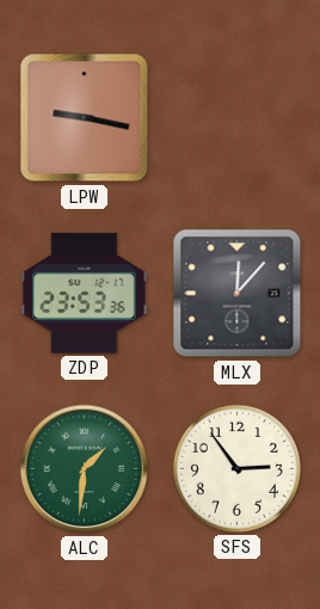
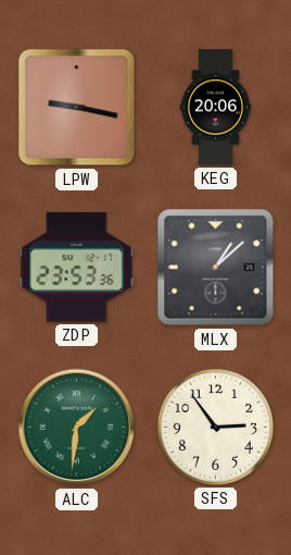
KEG: none -> 20:06 (216, 108)
MLX: 12:07 -> 1:08 (216, 268)
